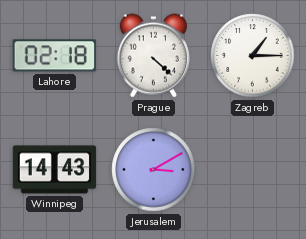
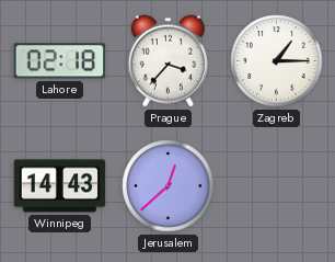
Prague: 4:22 -> 3:37 (168, 61)
Jerusalem: 3:10 -> 12:38 (169, 186)
